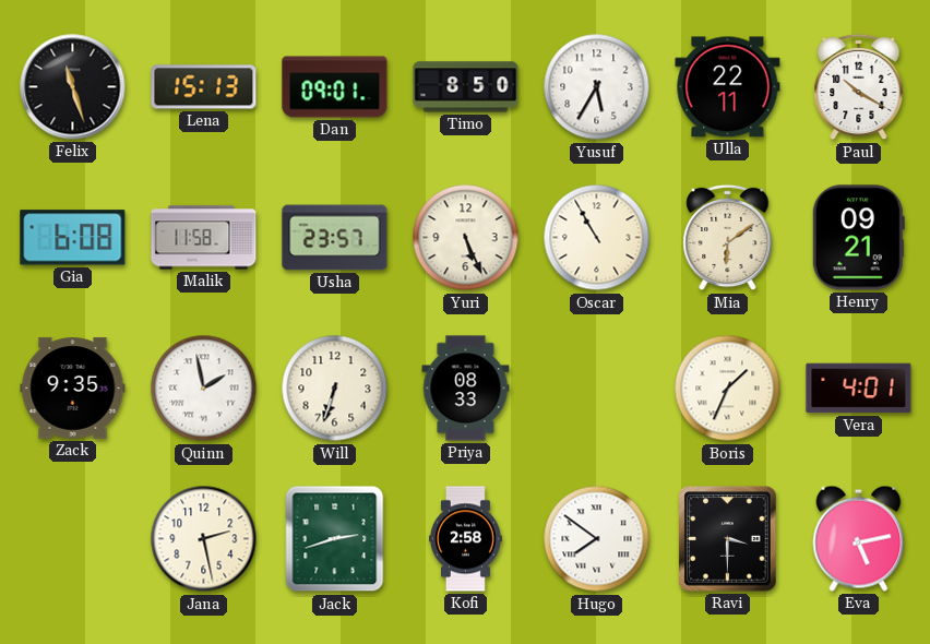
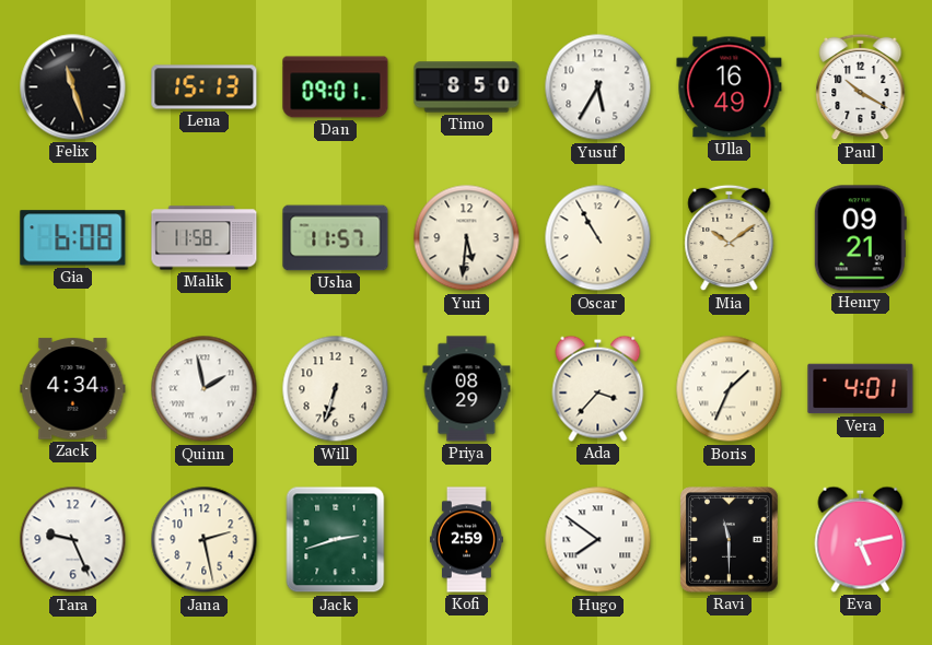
Ulla: 22:11 -> 16:49 (730, 87)
Usha: 23:57 -> 11:57 (336, 238)
Yuri: 5:26 -> 5:31 (467, 238)
Mia: 6:09 -> 10:09 (730, 238)
Zack: 9:35 -> 4:34 (73, 389)
Priya: 08:33 -> 08:29 (467, 389)
Ada: none -> 3:37 (598, 388)
Tara: none -> 9:26 (73, 540)
Kofi: 2:58 -> 2:59 (466, 540)
Ravi: 3:30 -> 11:30 (730, 540)
